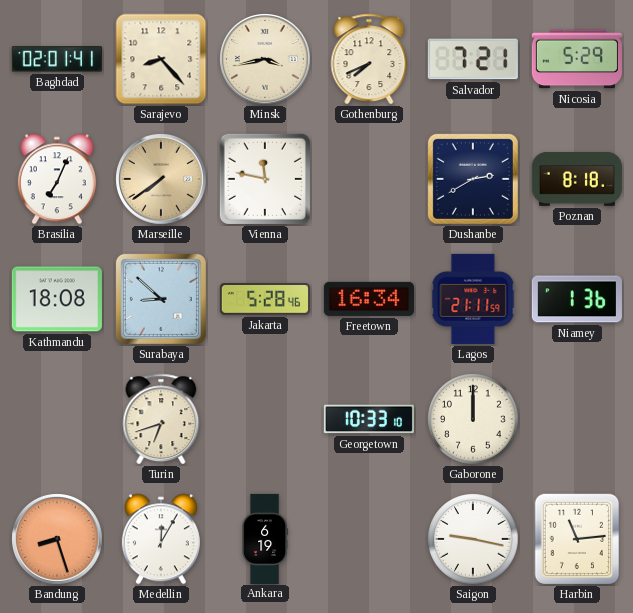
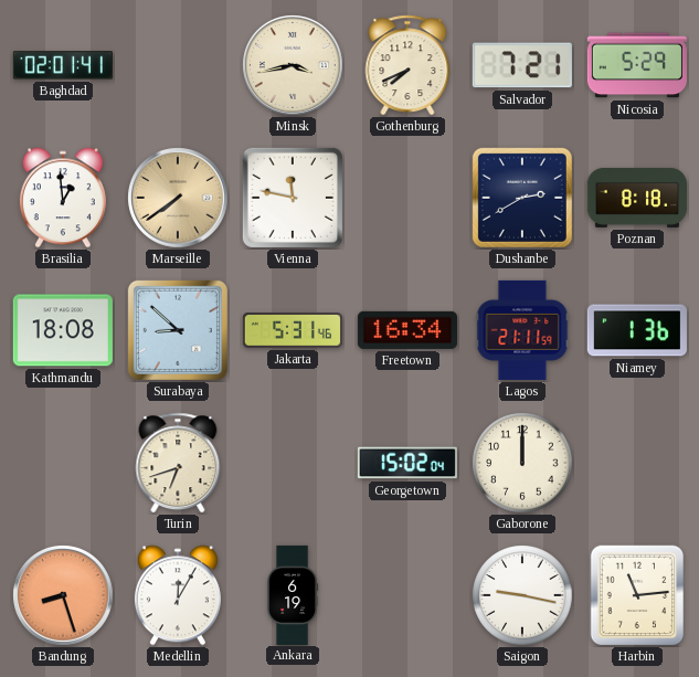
Sarajevo: 8:23 -> none (161, 59)
Brasilia: 7:04 -> 12:59 (63, 198)
Jakarta: 5:28 -> 5:31 (293, 330)
Georgetown: 10:33 -> 15:02 (407, 463)
